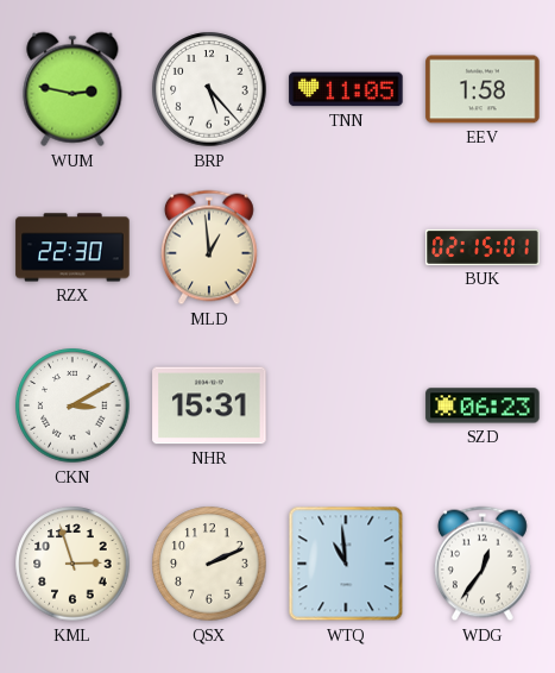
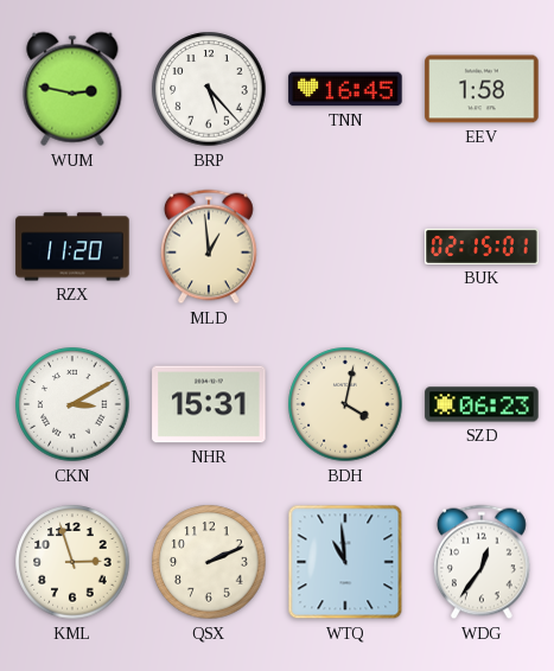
TNN: 11:05 -> 16:45 (345, 89)
RZX: 22:30 -> 11:20 (72, 247)
BDH: none -> 4:02 (345, 404)
